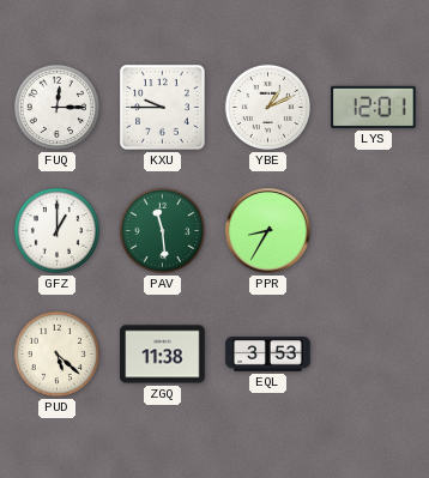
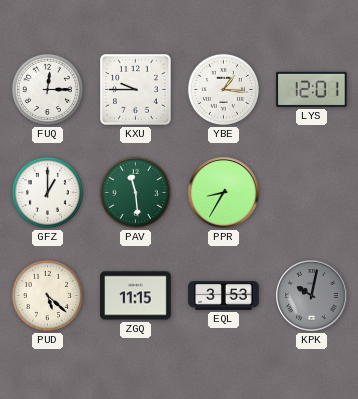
YBE: 1:11 -> 1:16 (223, 89)
ZGQ: 11:38 -> 11:15 (136, 296)
KPK: none -> 10:02 (312, 296)
